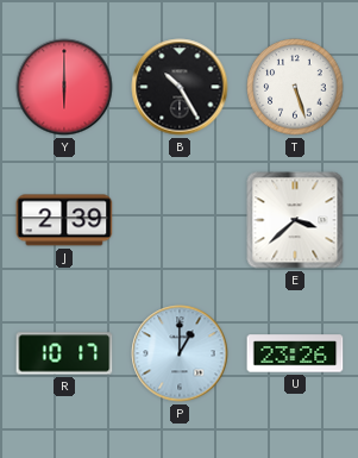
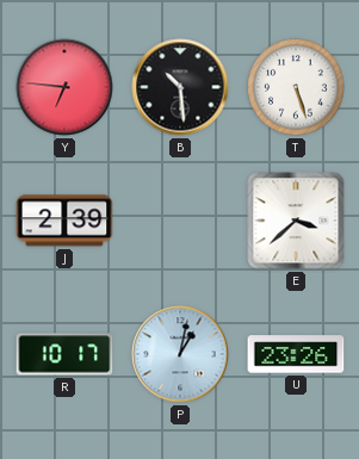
Y: 6:00 -> 6:46 (64, 87)
B: 10:25 -> 10:29 (180, 87)
P: 1:00 -> 1:02 (180, 354)
